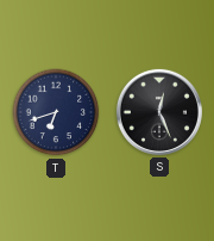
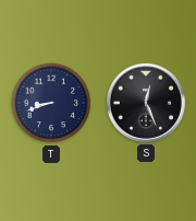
T: 6:42 -> 8:42 (51, 103)
